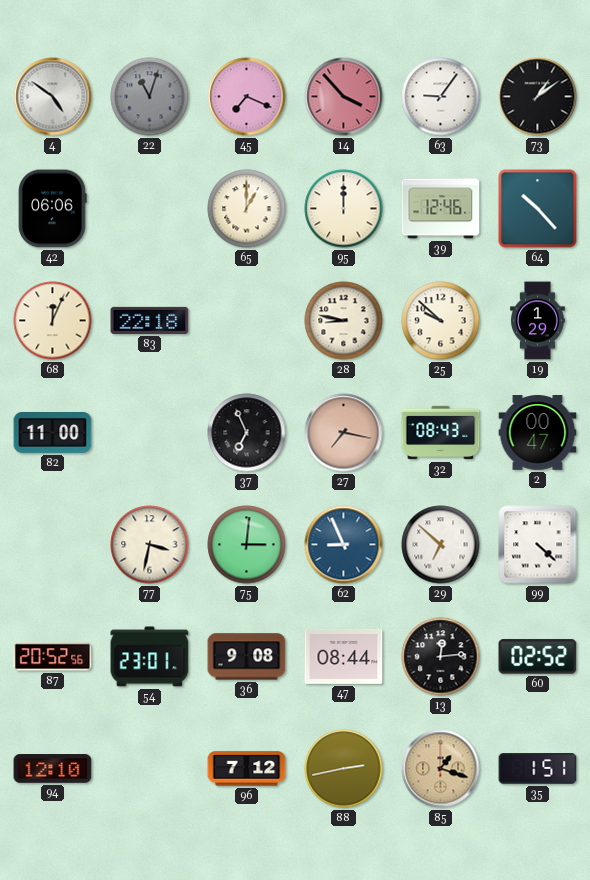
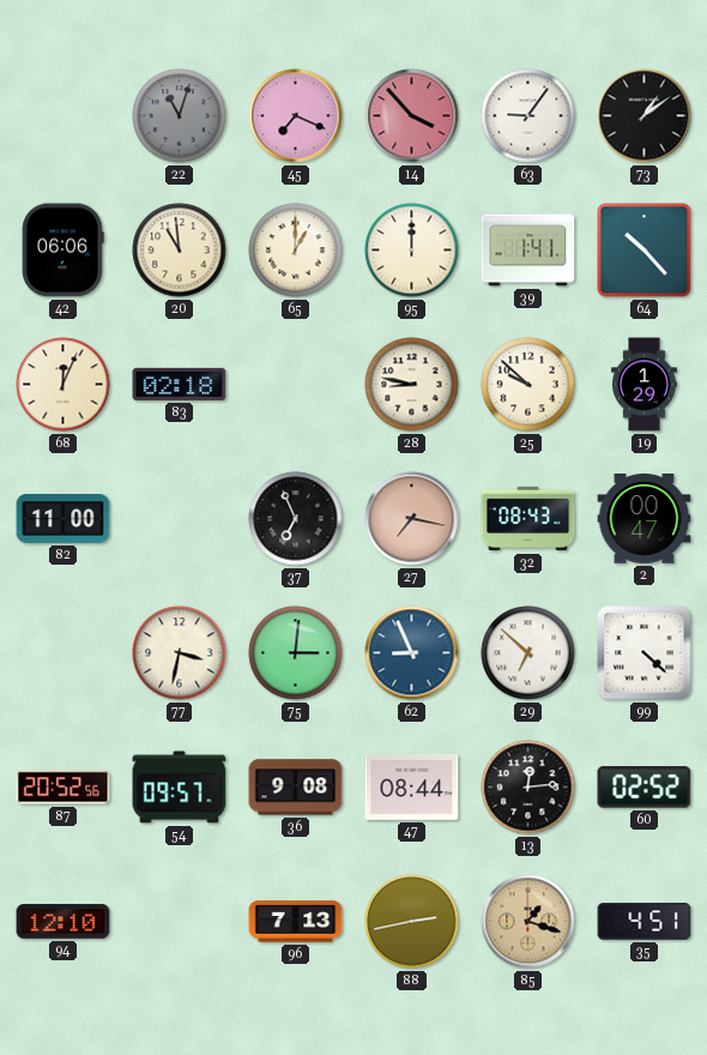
4: 4:51 -> none (53, 97)
20: none -> 10:59 (180, 251)
39: 12:46 -> 1:41 (528, 251)
83: 22:18 -> 02:18 (180, 384)
54: 23:01 -> 09:57 (180, 788)
96: 7:12 -> 7:13 (296, 922)
35: 1:51 -> 4:51 (645, 922)
